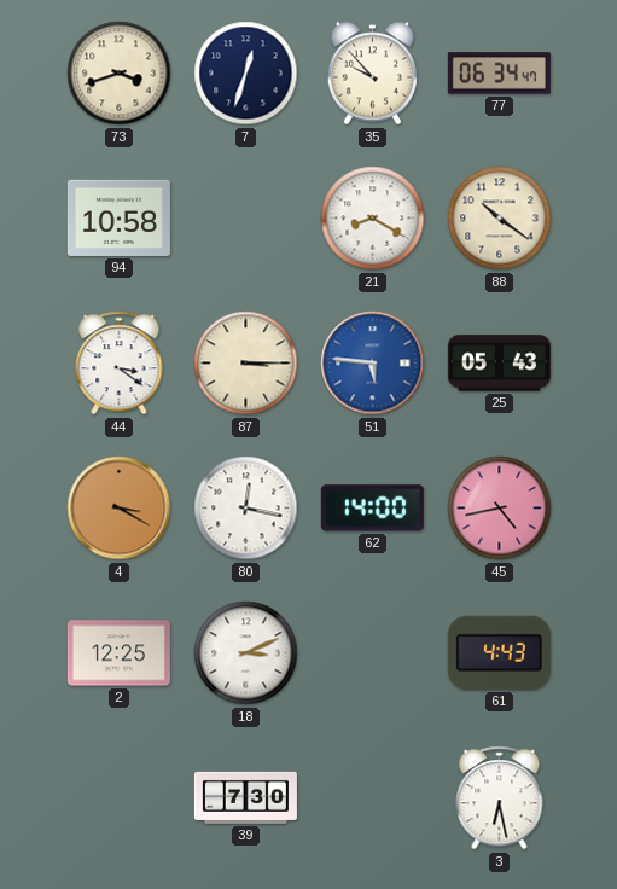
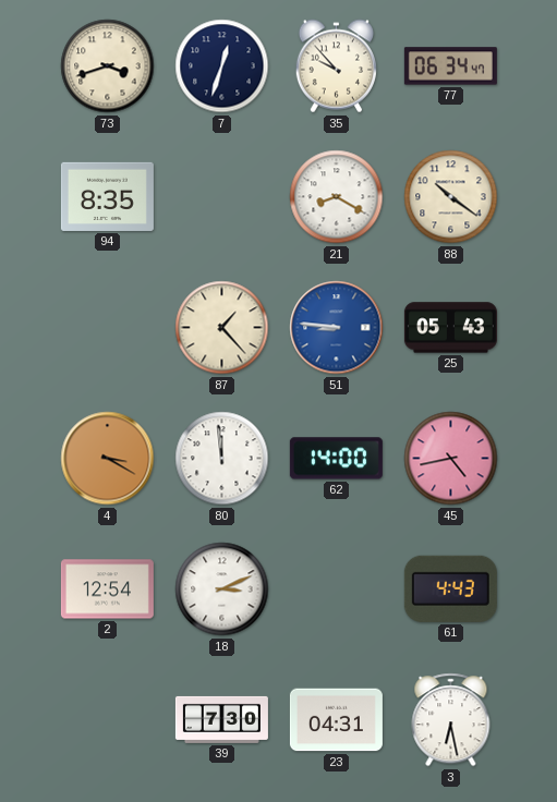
94: 10:58 -> 8:35 (107, 196)
44: 3:21 -> none (120, 364)
87: 3:15 -> 1:23 (222, 328)
51: 5:46 -> 8:46 (337, 328)
80: 12:17 -> 11:59 (222, 459)
2: 12:25 -> 12:54 (107, 590)
23: none -> 04:31 (336, 720)
